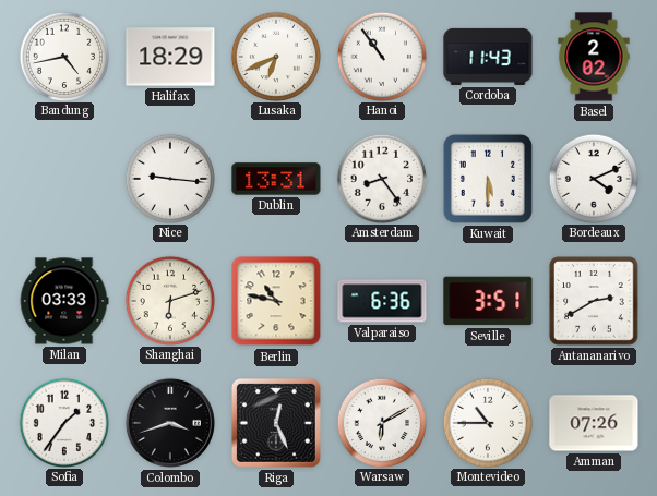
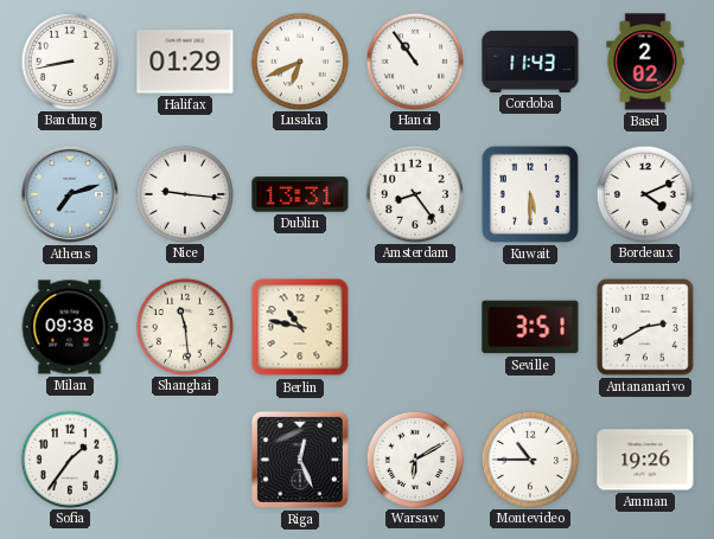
Bandung: 4:43 -> 8:43 (69, 60)
Halifax: 18:29 -> 01:29 (185, 62)
Athens: none -> 7:12 (70, 194)
Milan: 03:33 -> 09:38 (70, 327)
Shanghai: 6:12 -> 11:29 (184, 326)
Valparaiso: 6:36 -> none (382, 301)
Colombo: 3:42 -> none (170, 423)
Amman: 07:26 -> 19:26 (645, 460)
